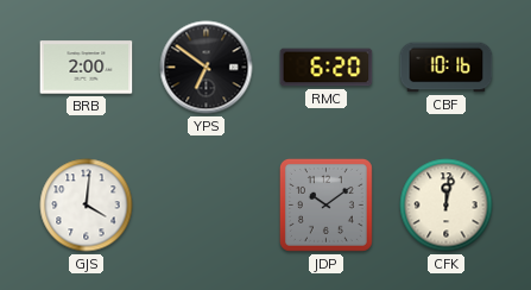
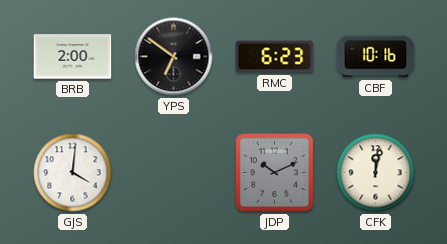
RMC: 6:20 -> 6:23 (275, 57)
JDP: 10:09 -> 10:11 (274, 172)
